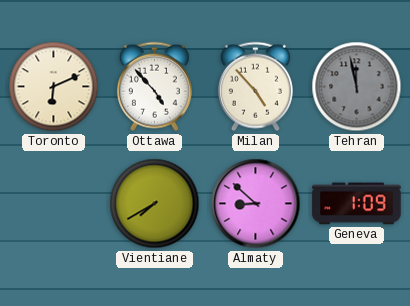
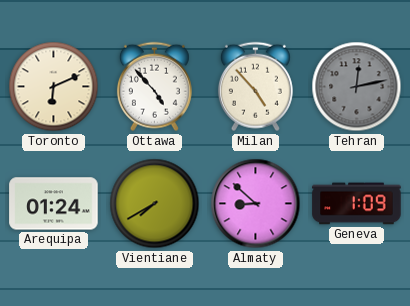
Tehran: 11:58 -> 12:13 (357, 87)
Arequipa: none -> 01:24 (54, 204)
